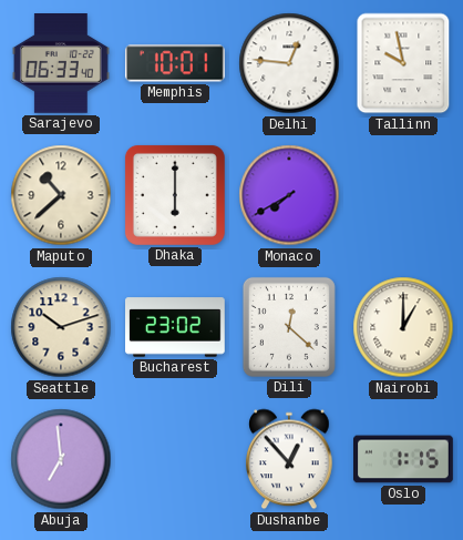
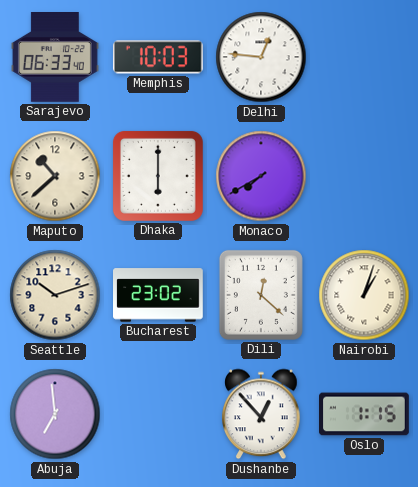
Memphis: 10:01 -> 10:03 (158, 57)
Tallinn: 9:58 -> none (403, 63)
Nairobi: 1:00 -> 1:03 (364, 295)
